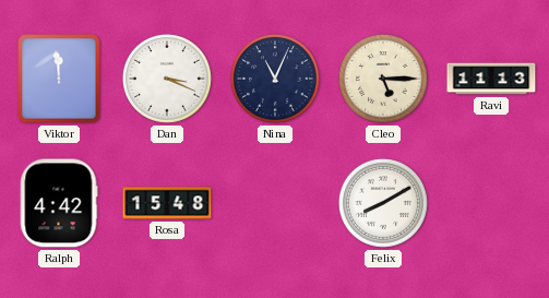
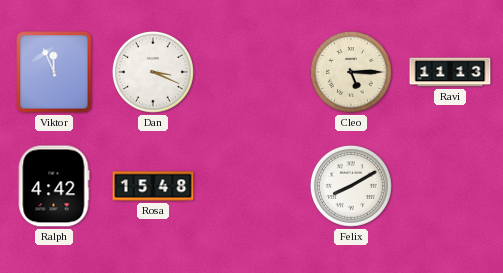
Viktor: 11:59 -> 11:56 (54, 72)
Nina: 11:04 -> none (275, 79)
